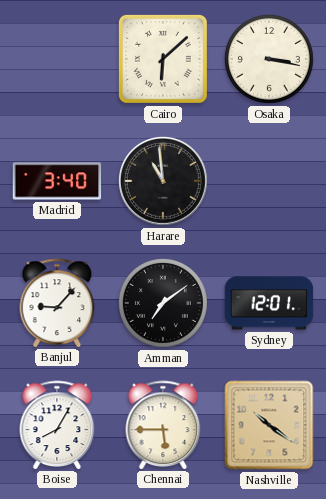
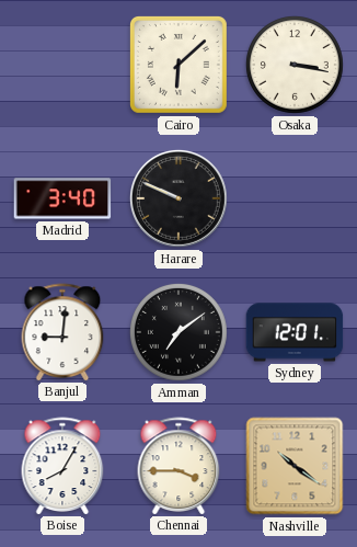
Harare: 10:59 -> 9:49 (178, 198)
Banjul: 9:07 -> 9:01 (62, 332)
Chennai: 5:45 -> 3:45 (178, 466)
